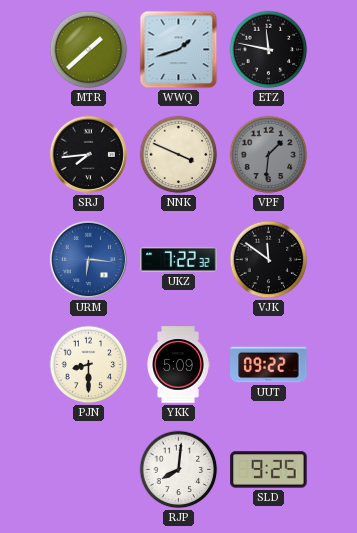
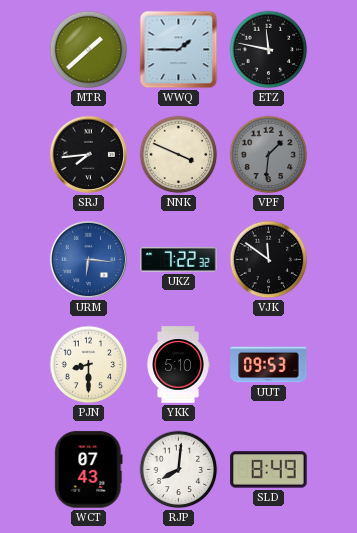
WWQ: 1:42 -> 1:45 (179, 50)
YKK: 5:09 -> 5:10 (178, 365)
UUT: 09:22 -> 09:53 (269, 365)
WCT: none -> 07:43 (89, 470)
SLD: 9:25 -> 8:49 (269, 470)
